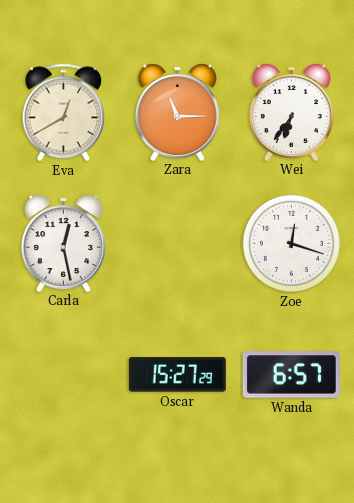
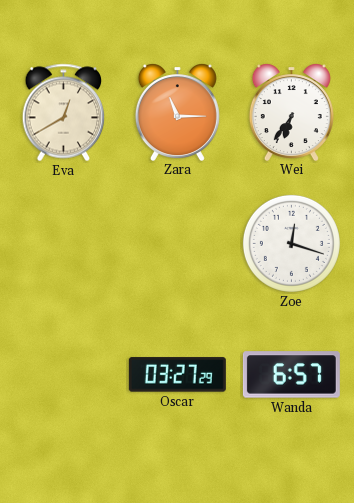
Carla: 12:28 -> none (63, 243)
Oscar: 15:27 -> 03:27 (177, 375)
